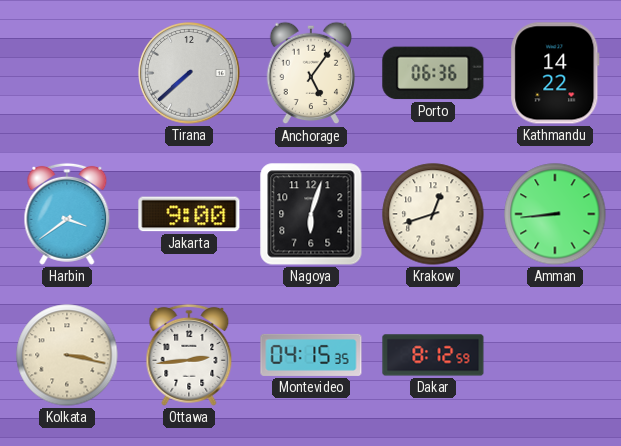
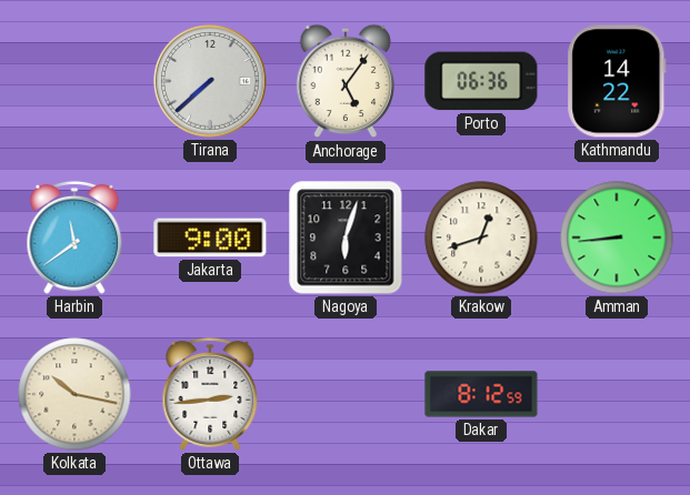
Harbin: 3:39 -> 11:39 (74, 238)
Kolkata: 3:17 -> 10:17 (74, 394)
Montevideo: 04:15 -> none (311, 355)
